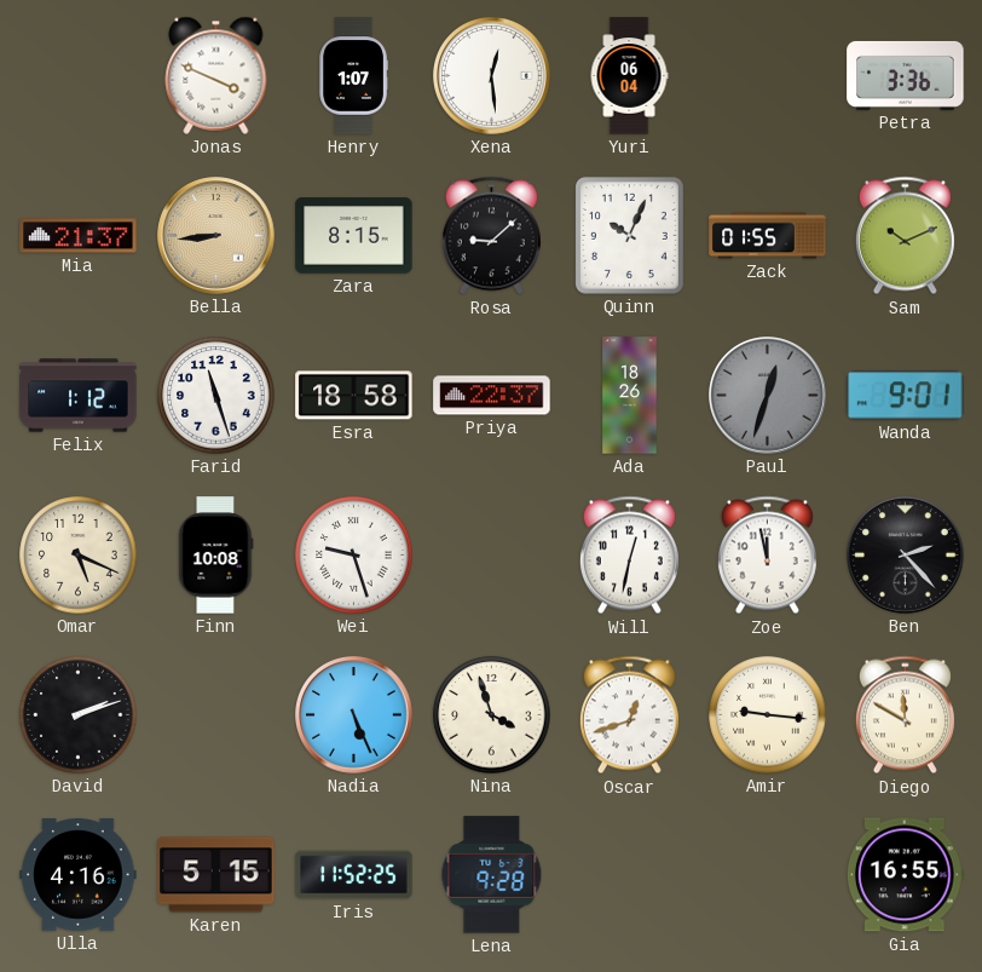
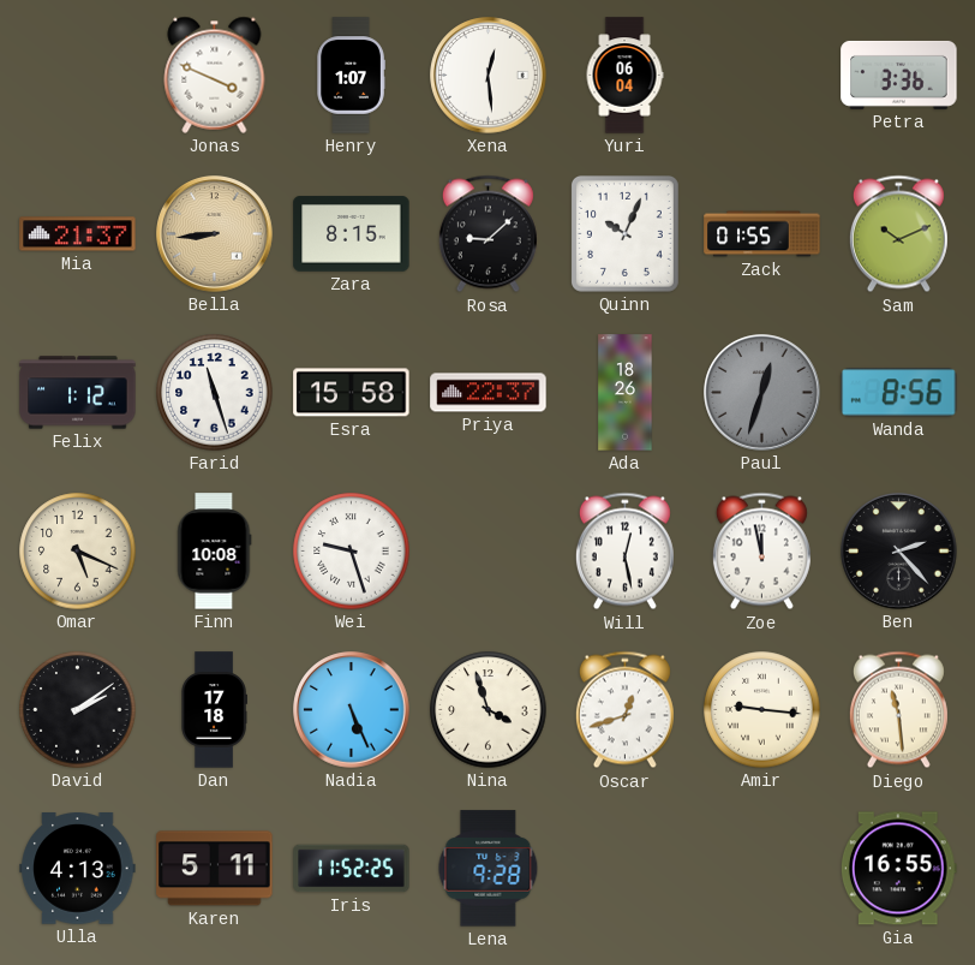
Esra: 18:58 -> 15:58 (352, 393)
Wanda: 9:01 -> 8:56 (899, 393)
Will: 12:32 -> 12:28 (624, 552)
David: 2:12 -> 2:09 (78, 710)
Dan: none -> 17:18 (214, 710)
Diego: 11:50 -> 11:29 (898, 710)
Ulla: 4:16 -> 4:13 (78, 869)
Karen: 5:15 -> 5:11 (215, 869)
